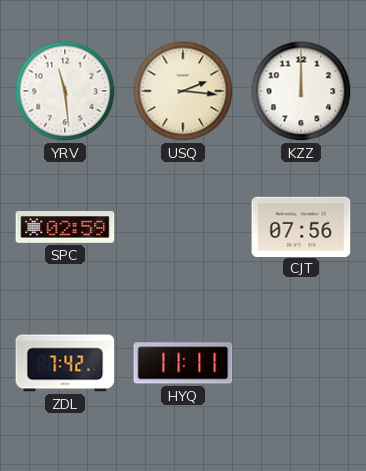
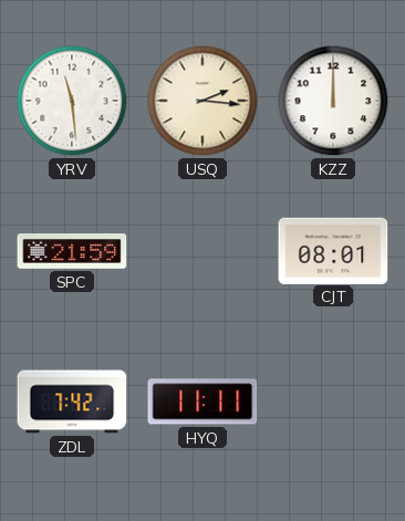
SPC: 02:59 -> 21:59 (72, 252)
CJT: 07:56 -> 08:01 (333, 250)
